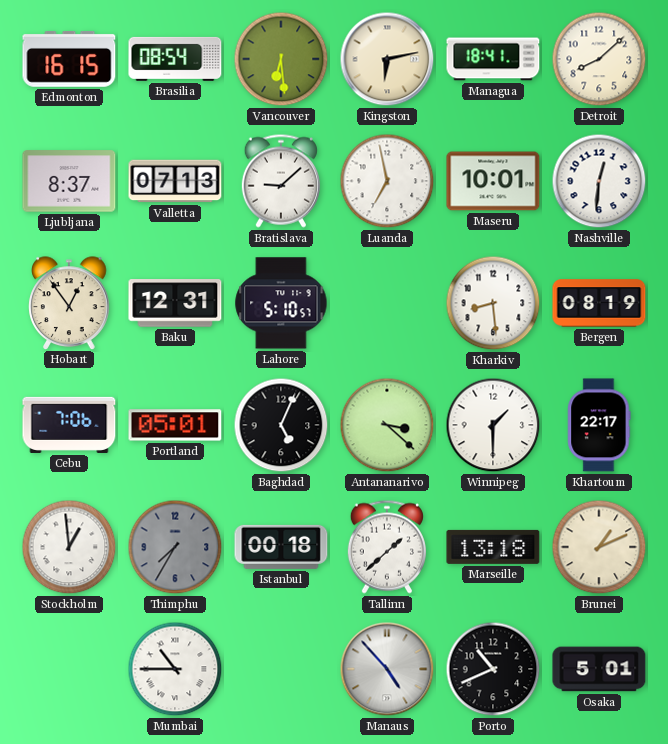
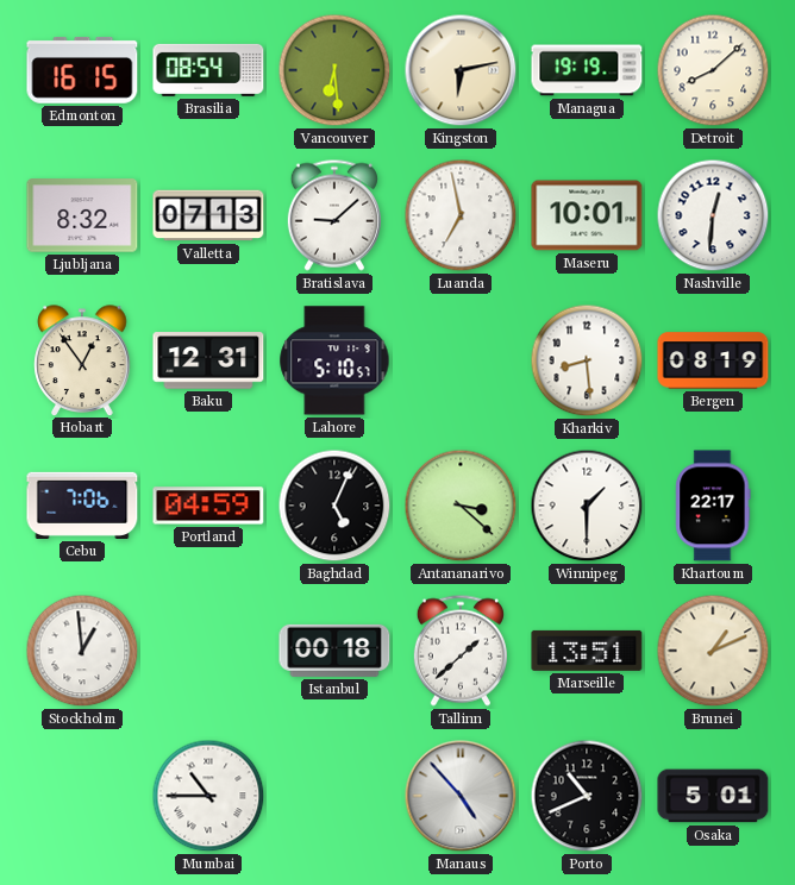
Managua: 18:41 -> 19:19 (587, 70)
Ljubljana: 8:37 -> 8:32 (82, 215)
Portland: 05:01 -> 04:59 (208, 506)
Thimphu: 7:35 -> none (175, 547)
Marseille: 13:18 -> 13:51 (587, 651)
